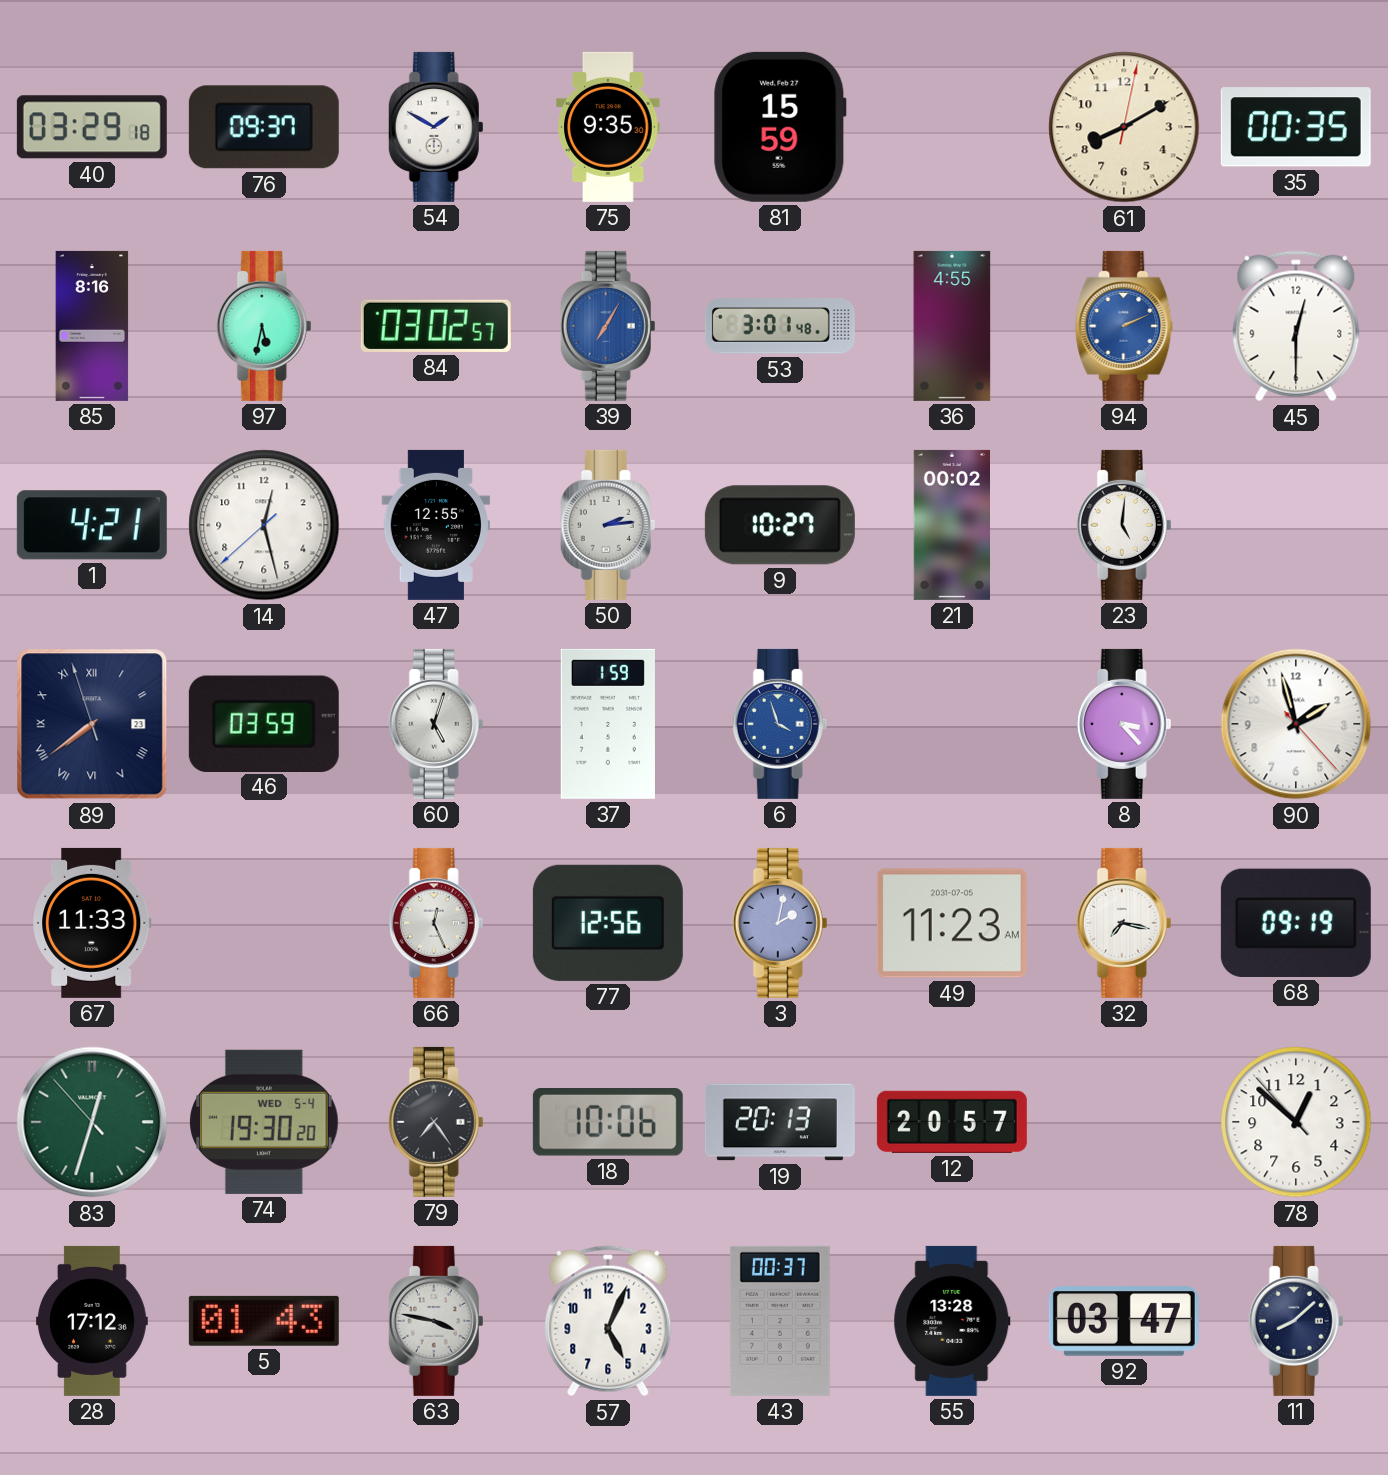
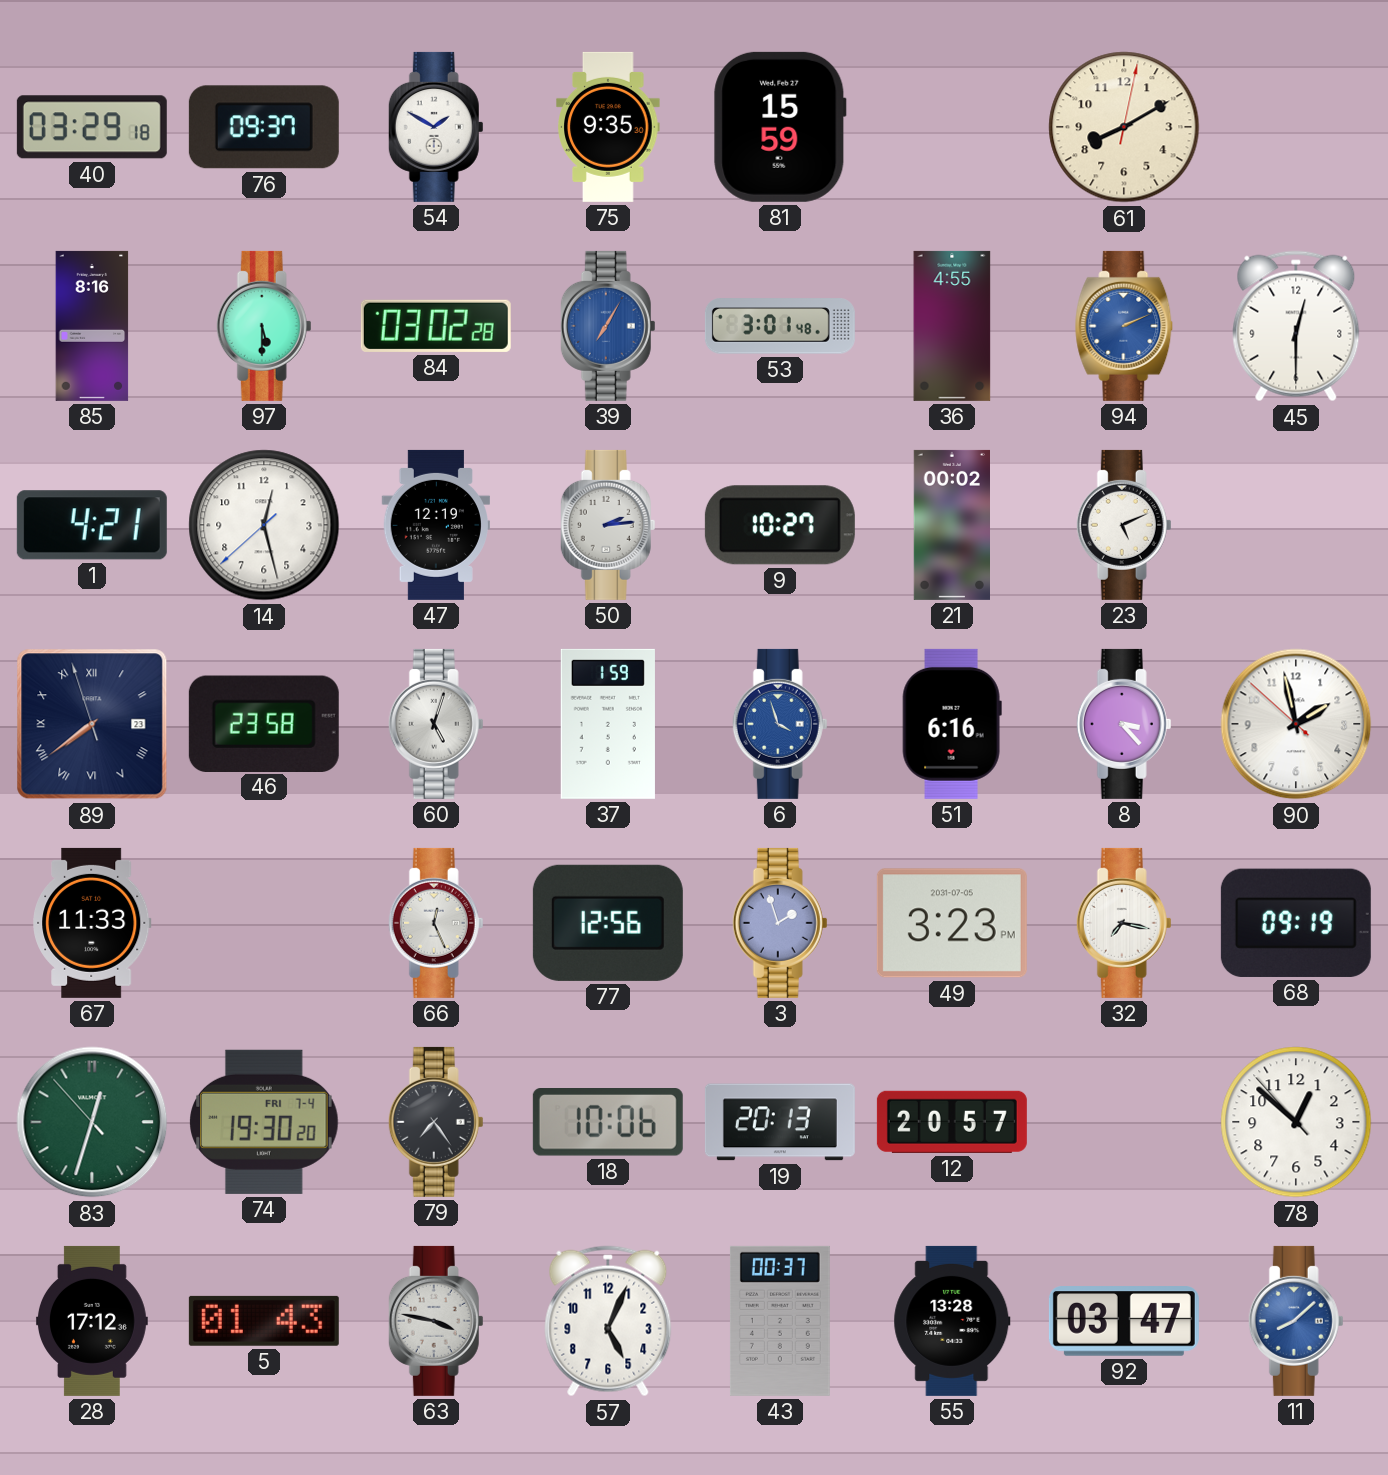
35: 00:35 -> none (1296, 127)
97: 5:32 -> 5:30 (264, 326)
84: 03:02:57 -> 03:02:28 (436, 326)
47: 12:55 -> 12:19 (435, 525)
23: 5:01 -> 5:11 (1124, 525)
46: 03:59 -> 23:58 (264, 723)
51: none -> 6:16 (952, 724)
90: 1:57:23 -> 1:57:52 (1296, 724)
3: 2:02 -> 1:57 (780, 923)
49: 11:23 -> 3:23 (952, 923)
74 date: WED 5-4 -> FRI 7-4 (264, 1122)
11 dial: navy -> blue (1296, 1321)
